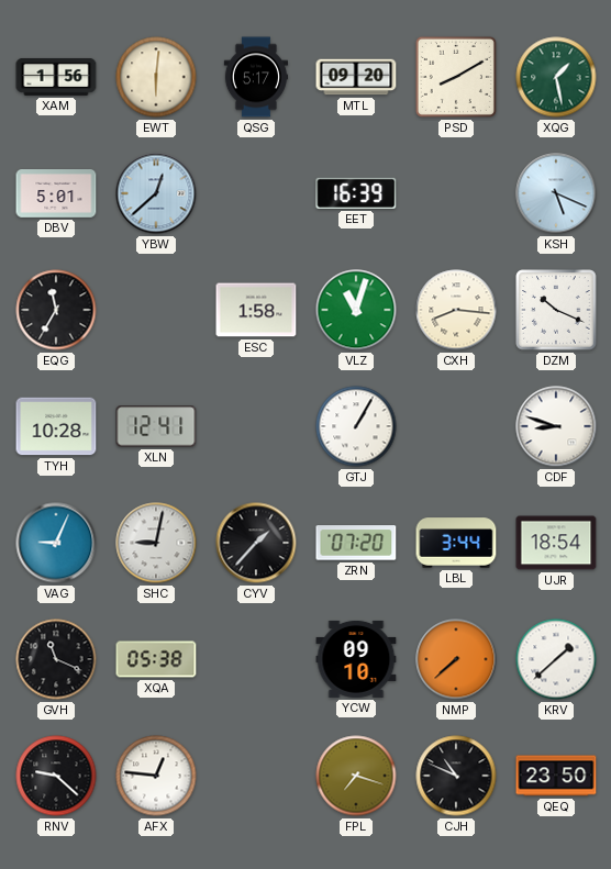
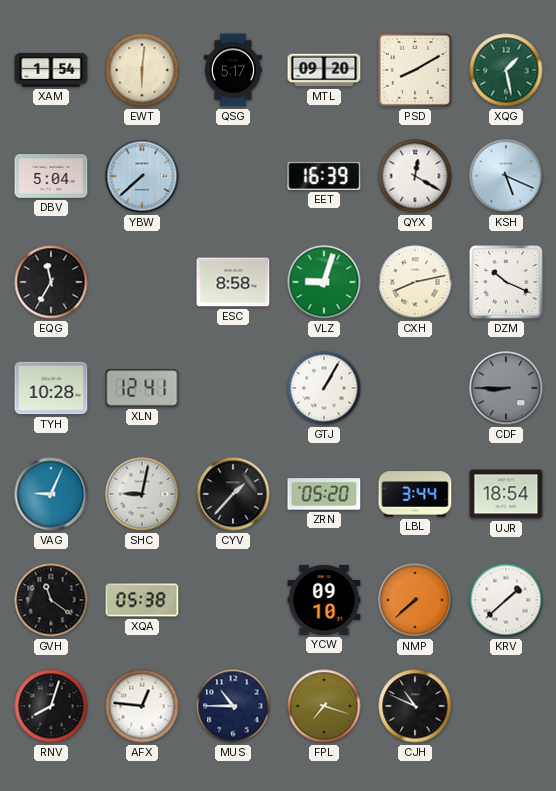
XAM: 1:56 -> 1:54 (51, 70)
DBV: 5:01 -> 5:04 (51, 177)
YBW: 12:38 -> 7:38 (142, 176)
QYX: none -> 12:20 (415, 176)
ESC: 1:58 -> 8:58 (233, 282)
VLZ: 11:03 -> 9:03 (324, 282)
CXH: 8:16 -> 8:13 (415, 282)
CDF: 8:48 -> 8:45 (506, 388)
CDF dial: white -> grey (506, 388)
ZRN: 07:20 -> 05:20 (324, 494)
GVH: 11:19 -> 11:21 (51, 600)
RNV: 9:22 -> 8:03 (51, 706)
MUS: none -> 10:45 (233, 706)
QEQ: 23:50 -> none (556, 776)
